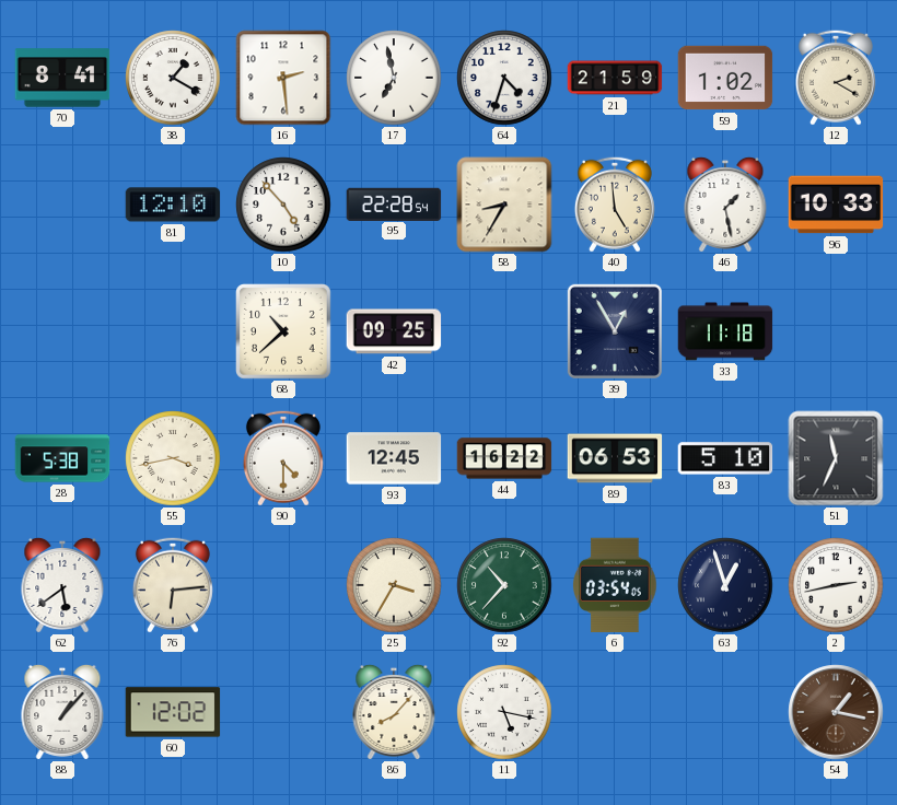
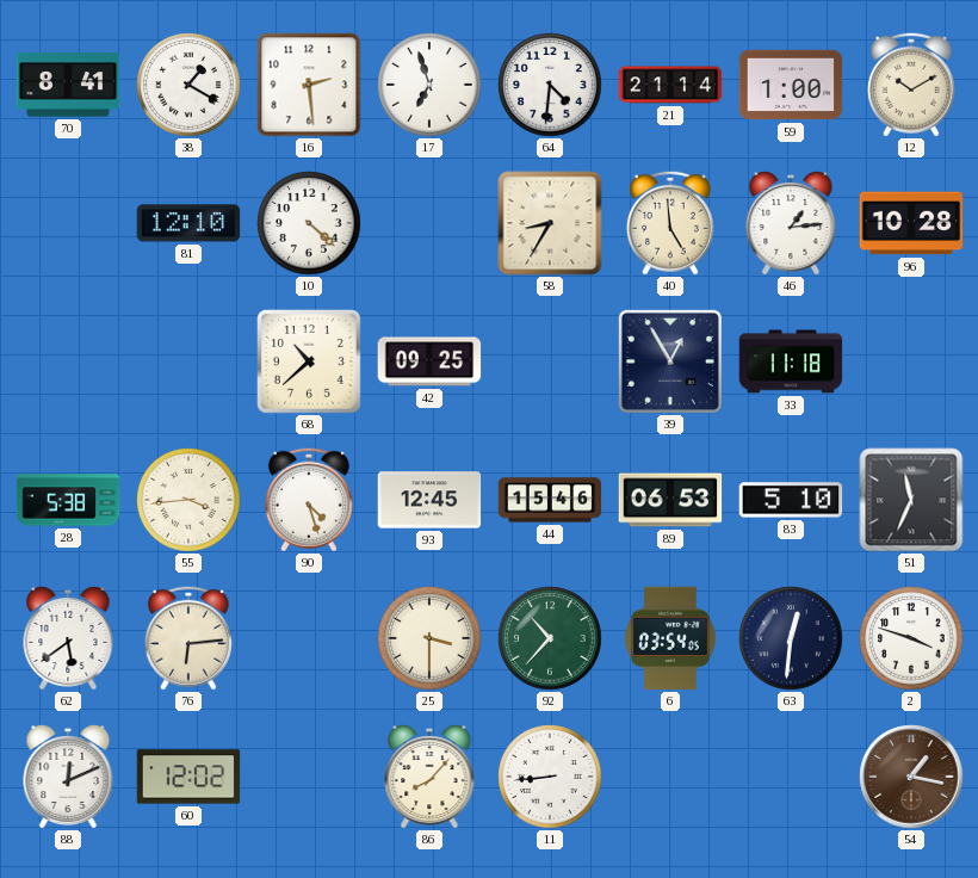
17: 6:58 -> 6:57 (429, 85)
64: 4:33 -> 4:31 (550, 85)
21: 21:59 -> 21:14 (670, 85)
59: 1:02 -> 1:00 (791, 85)
12: 2:20 -> 10:10 (911, 85)
10: 4:53 -> 4:22 (309, 223)
95: 22:28 -> none (394, 203)
46: 1:28 -> 1:14 (791, 223)
96: 10:33 -> 10:28 (911, 223)
55: 3:43 -> 3:44 (188, 500)
90: 4:30 -> 4:27 (309, 500)
44: 16:22 -> 15:46 (550, 500)
25: 3:35 -> 3:30 (429, 638)
63: 12:57 -> 12:31 (791, 638)
2: 2:43 -> 3:48 (911, 638)
88: 1:07 -> 12:11 (68, 777)
11: 5:17 -> 8:44 (550, 777)
